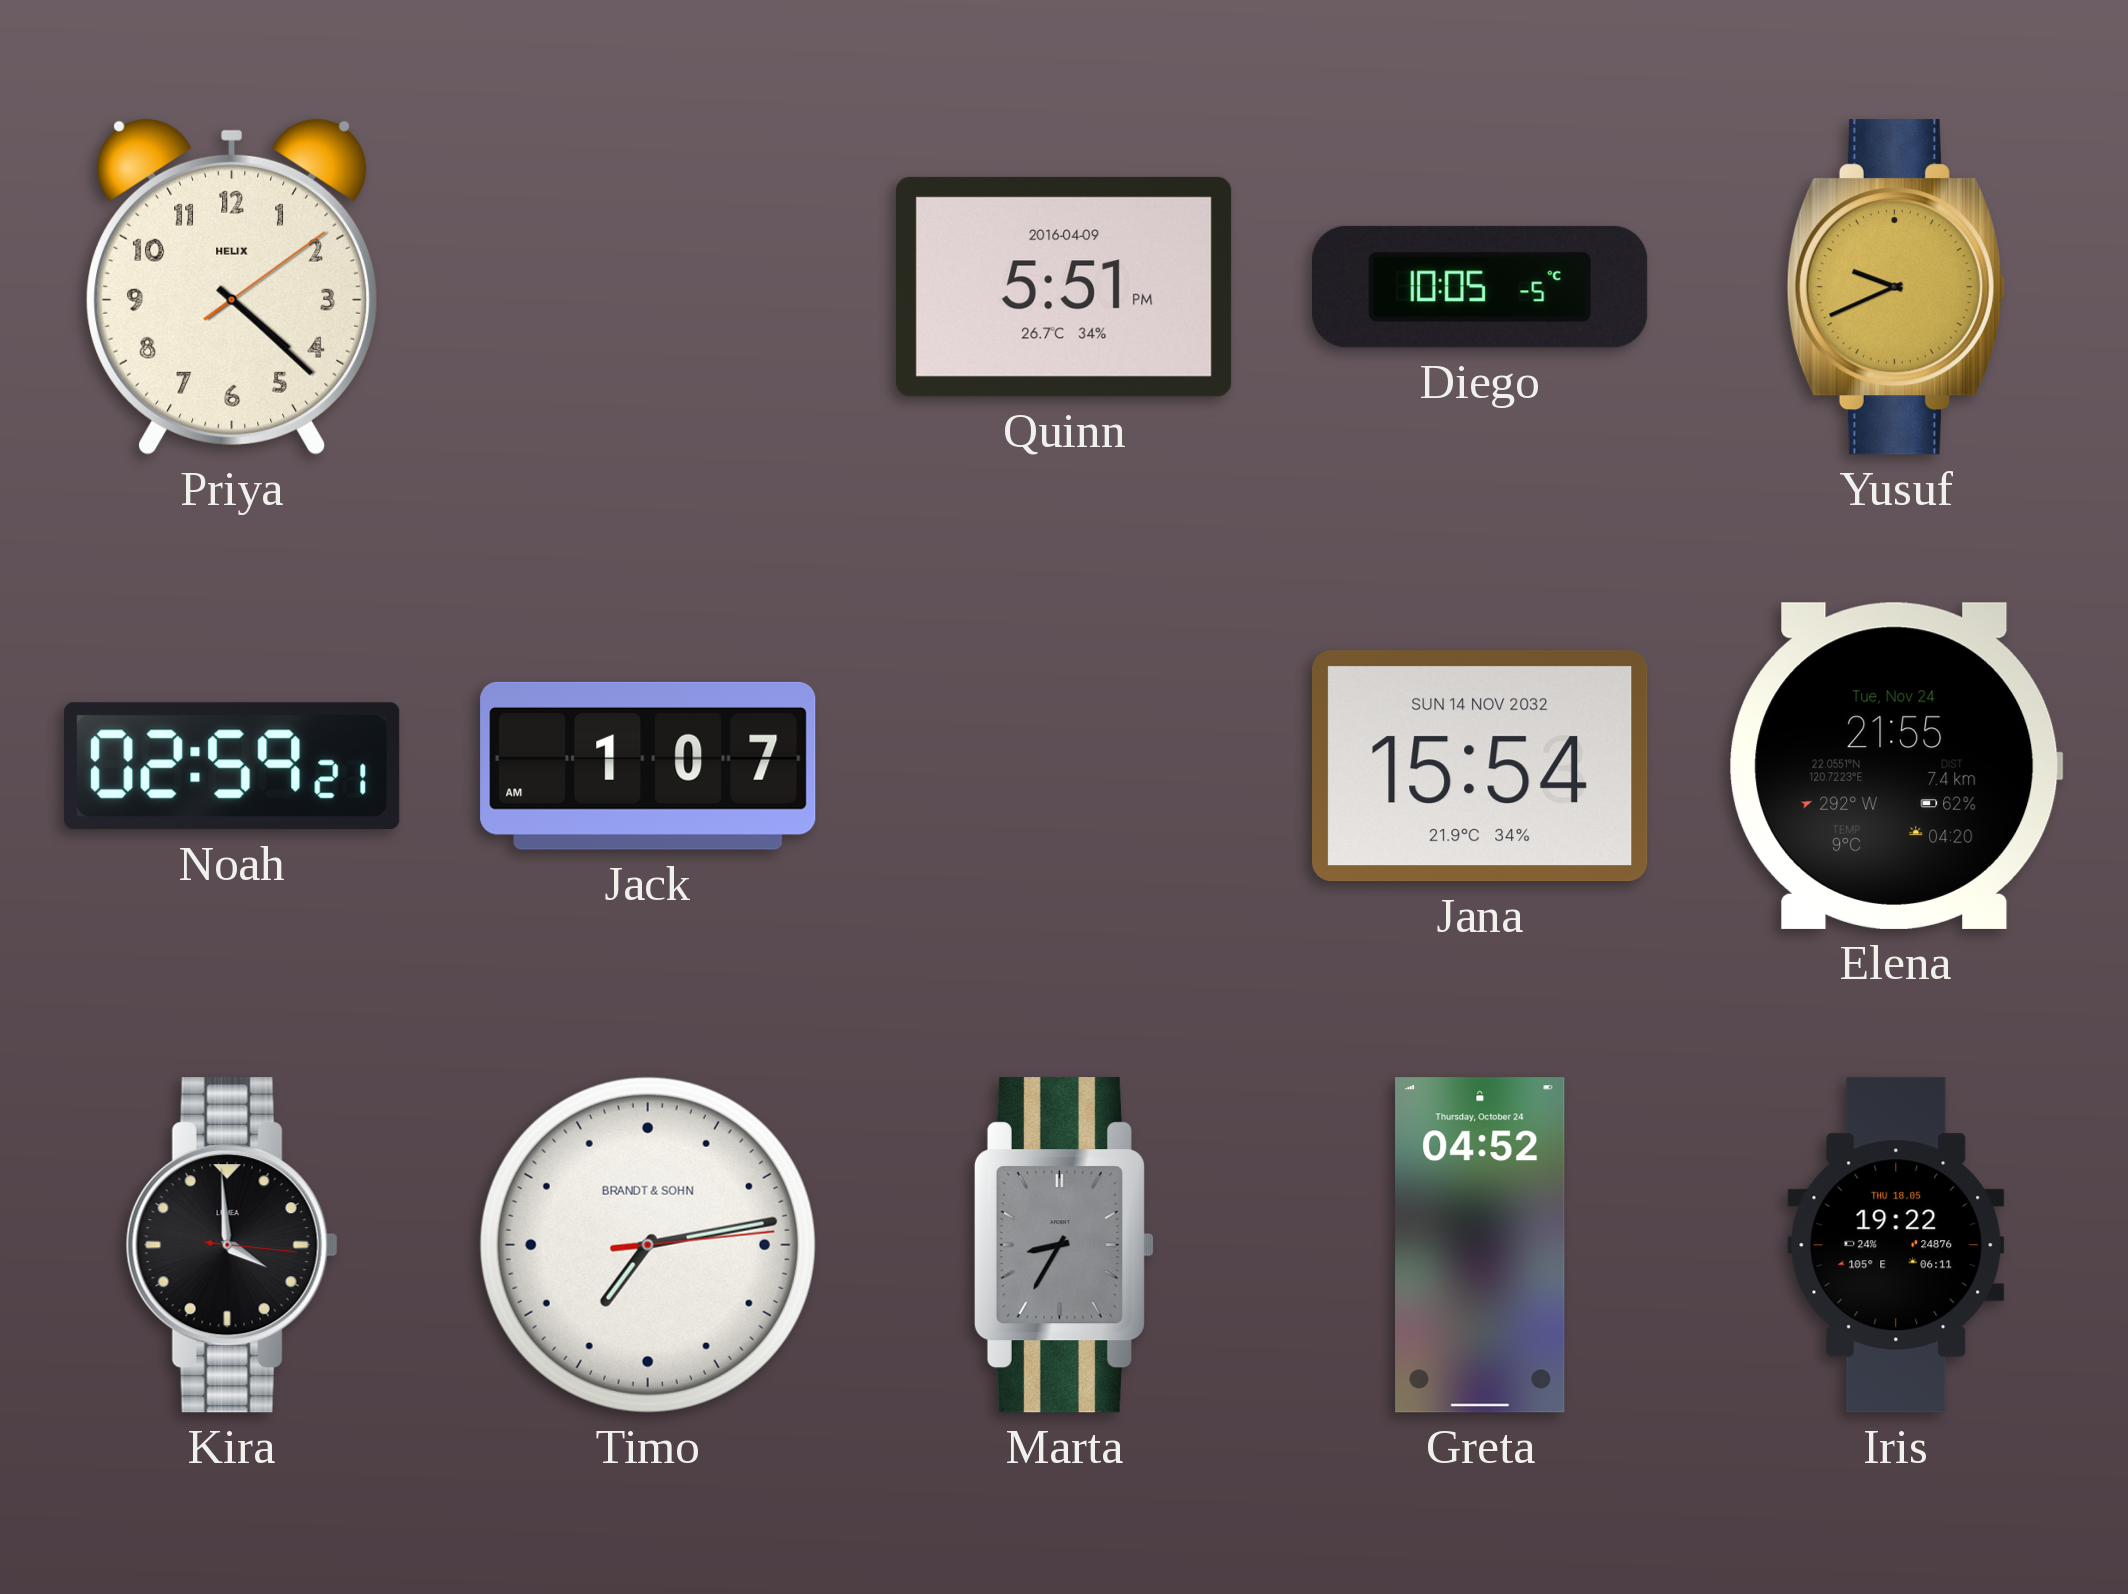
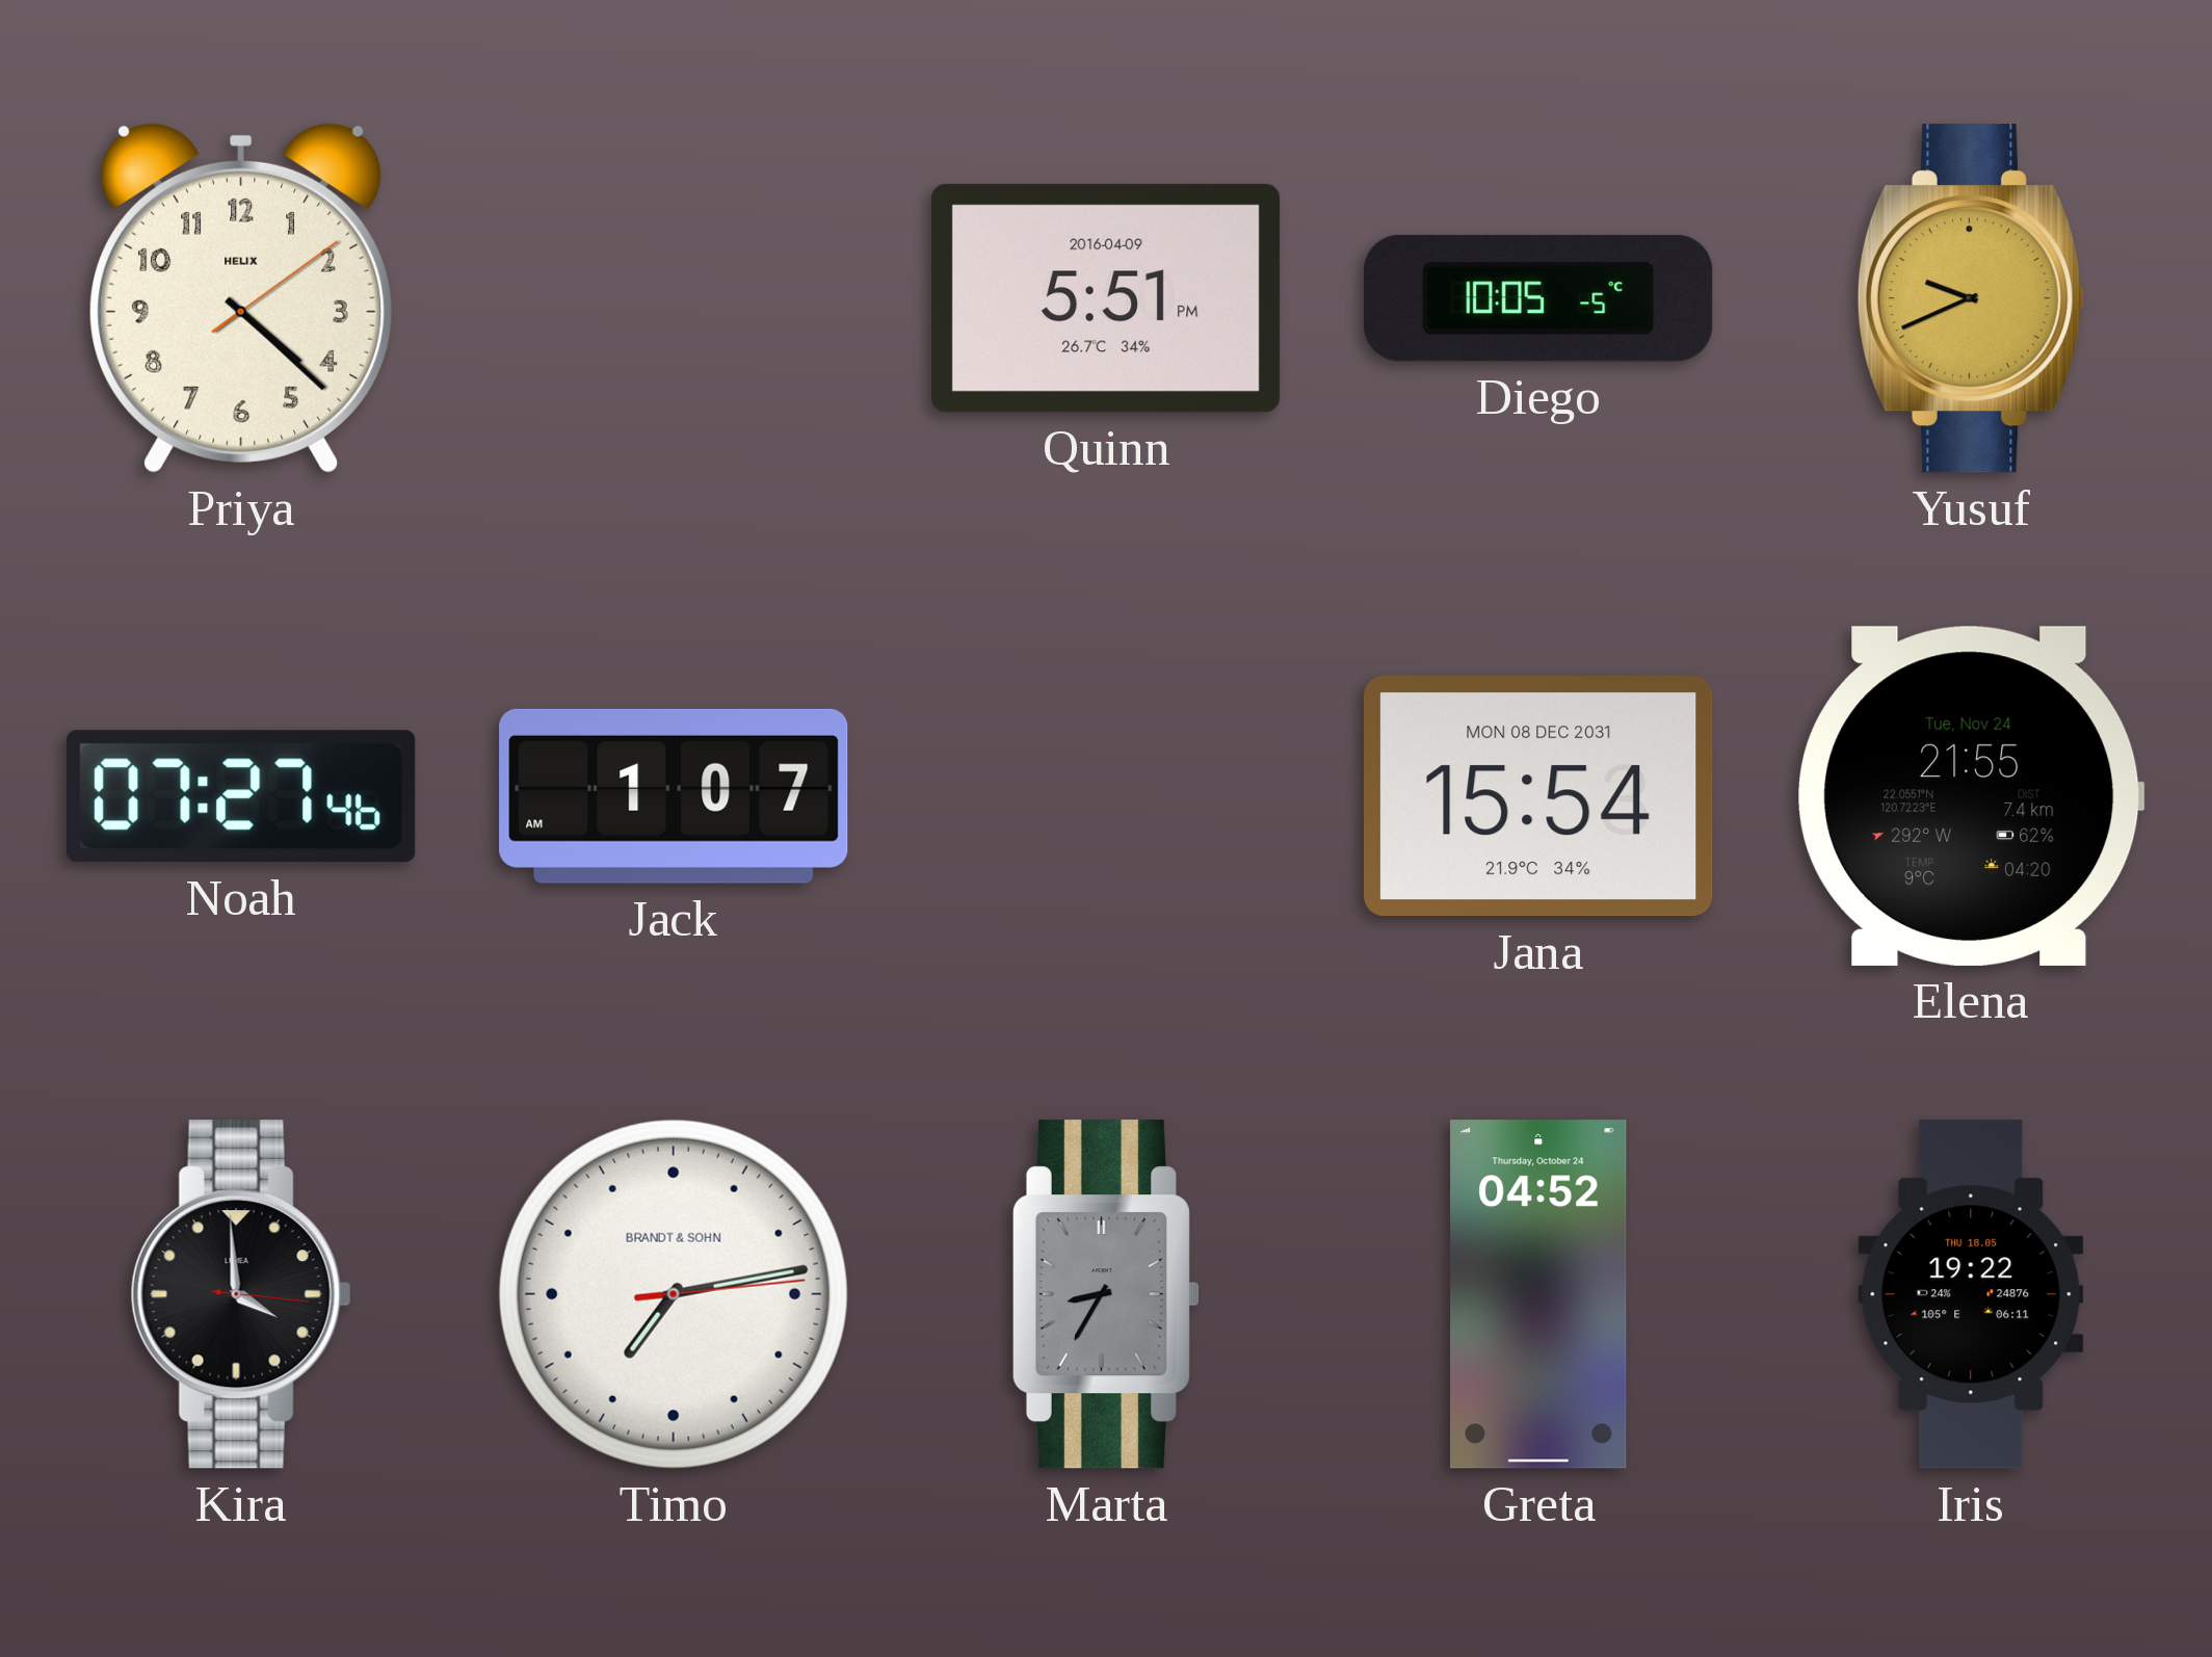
Noah: 02:59 -> 07:27 (241, 796)
Jana date: SUN 14 NOV 2032 -> MON 08 DEC 2031 (1539, 796)
